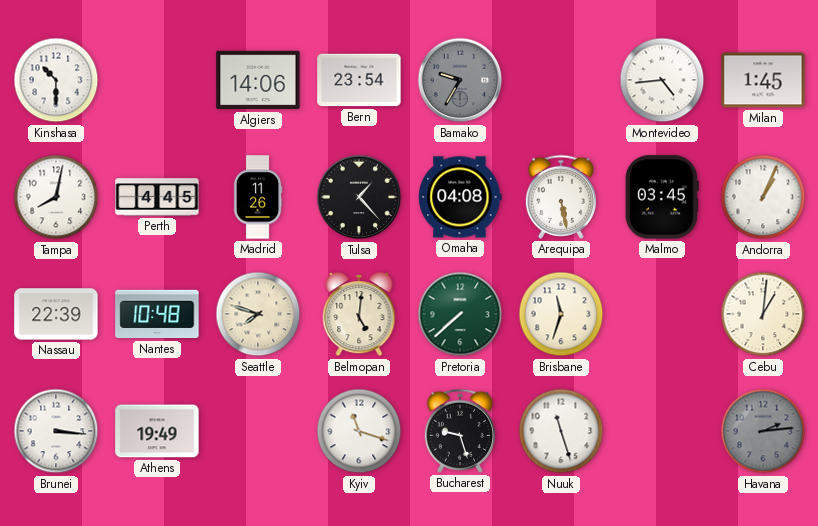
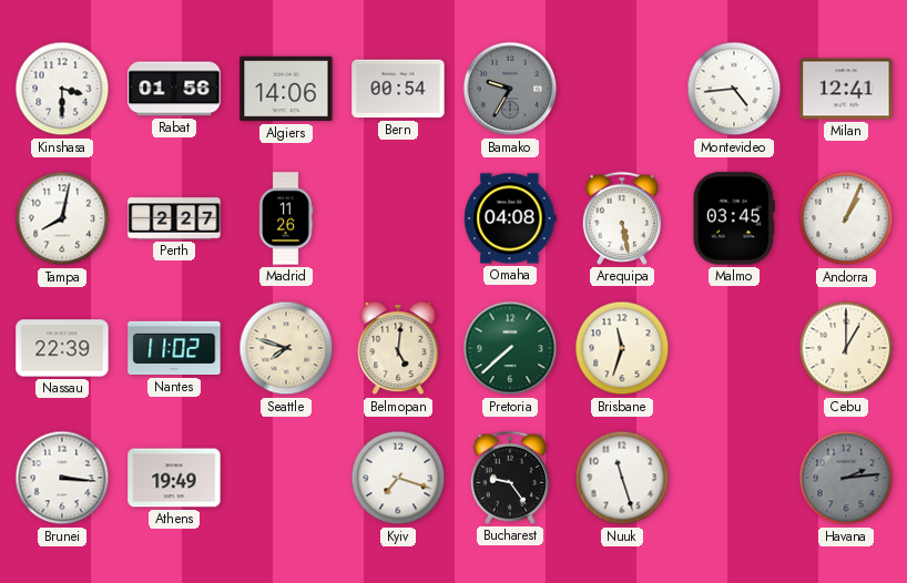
Kinshasa: 10:30 -> 3:30 (62, 89)
Rabat: none -> 01:56 (174, 89)
Bern: 23:54 -> 00:54 (398, 89)
Milan: 1:45 -> 12:41 (846, 89)
Perth: 4:45 -> 2:27 (174, 218)
Tulsa: 1:23 -> none (359, 197)
Nantes: 10:48 -> 11:02 (174, 348)
Cebu: 1:01 -> 1:00 (846, 348)
Kyiv: 11:18 -> 7:18 (398, 478)
Bucharest: 9:27 -> 9:24 (510, 478)
